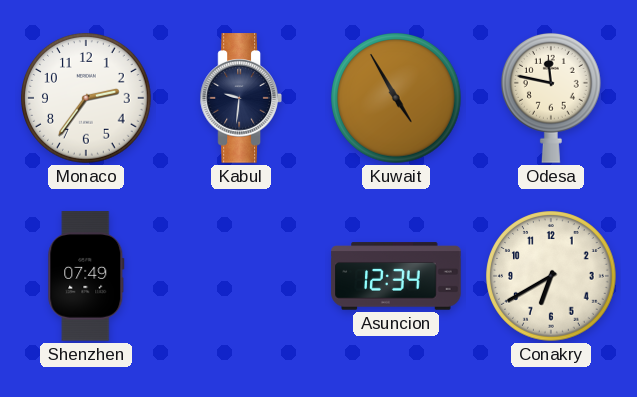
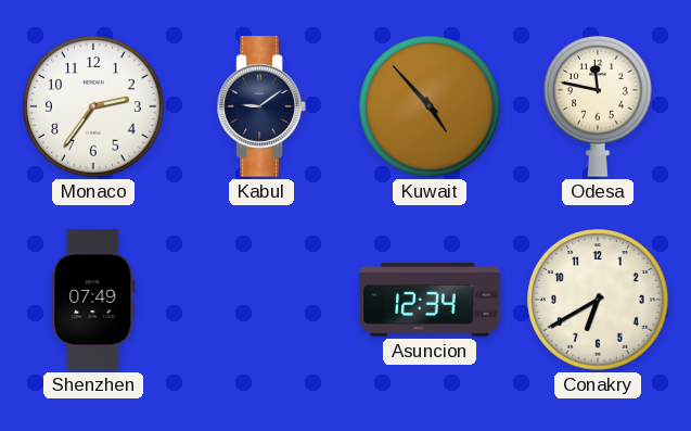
Kabul: 9:31 -> 9:09 (261, 106)
Kuwait: 4:55 -> 4:53 (430, 106)
